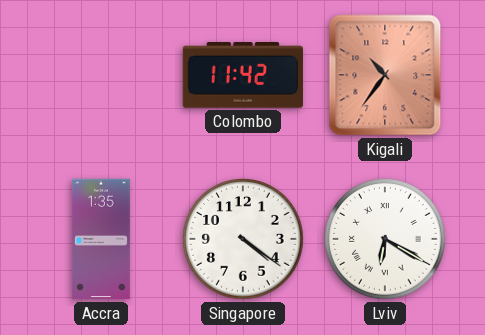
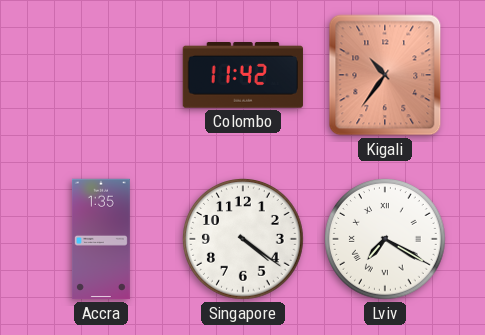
Lviv: 6:20 -> 7:20 (386, 240)
